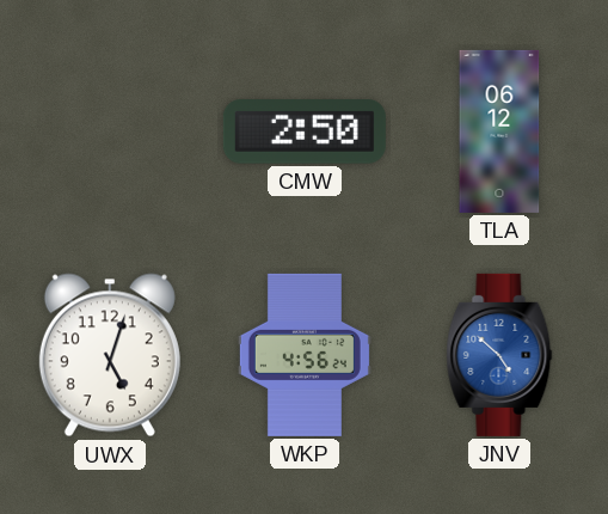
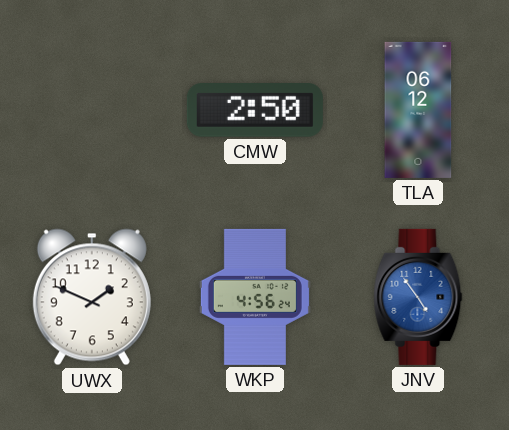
UWX: 5:03 -> 1:49 (92, 297)
JNV: 4:52 -> 4:54 (418, 297)
